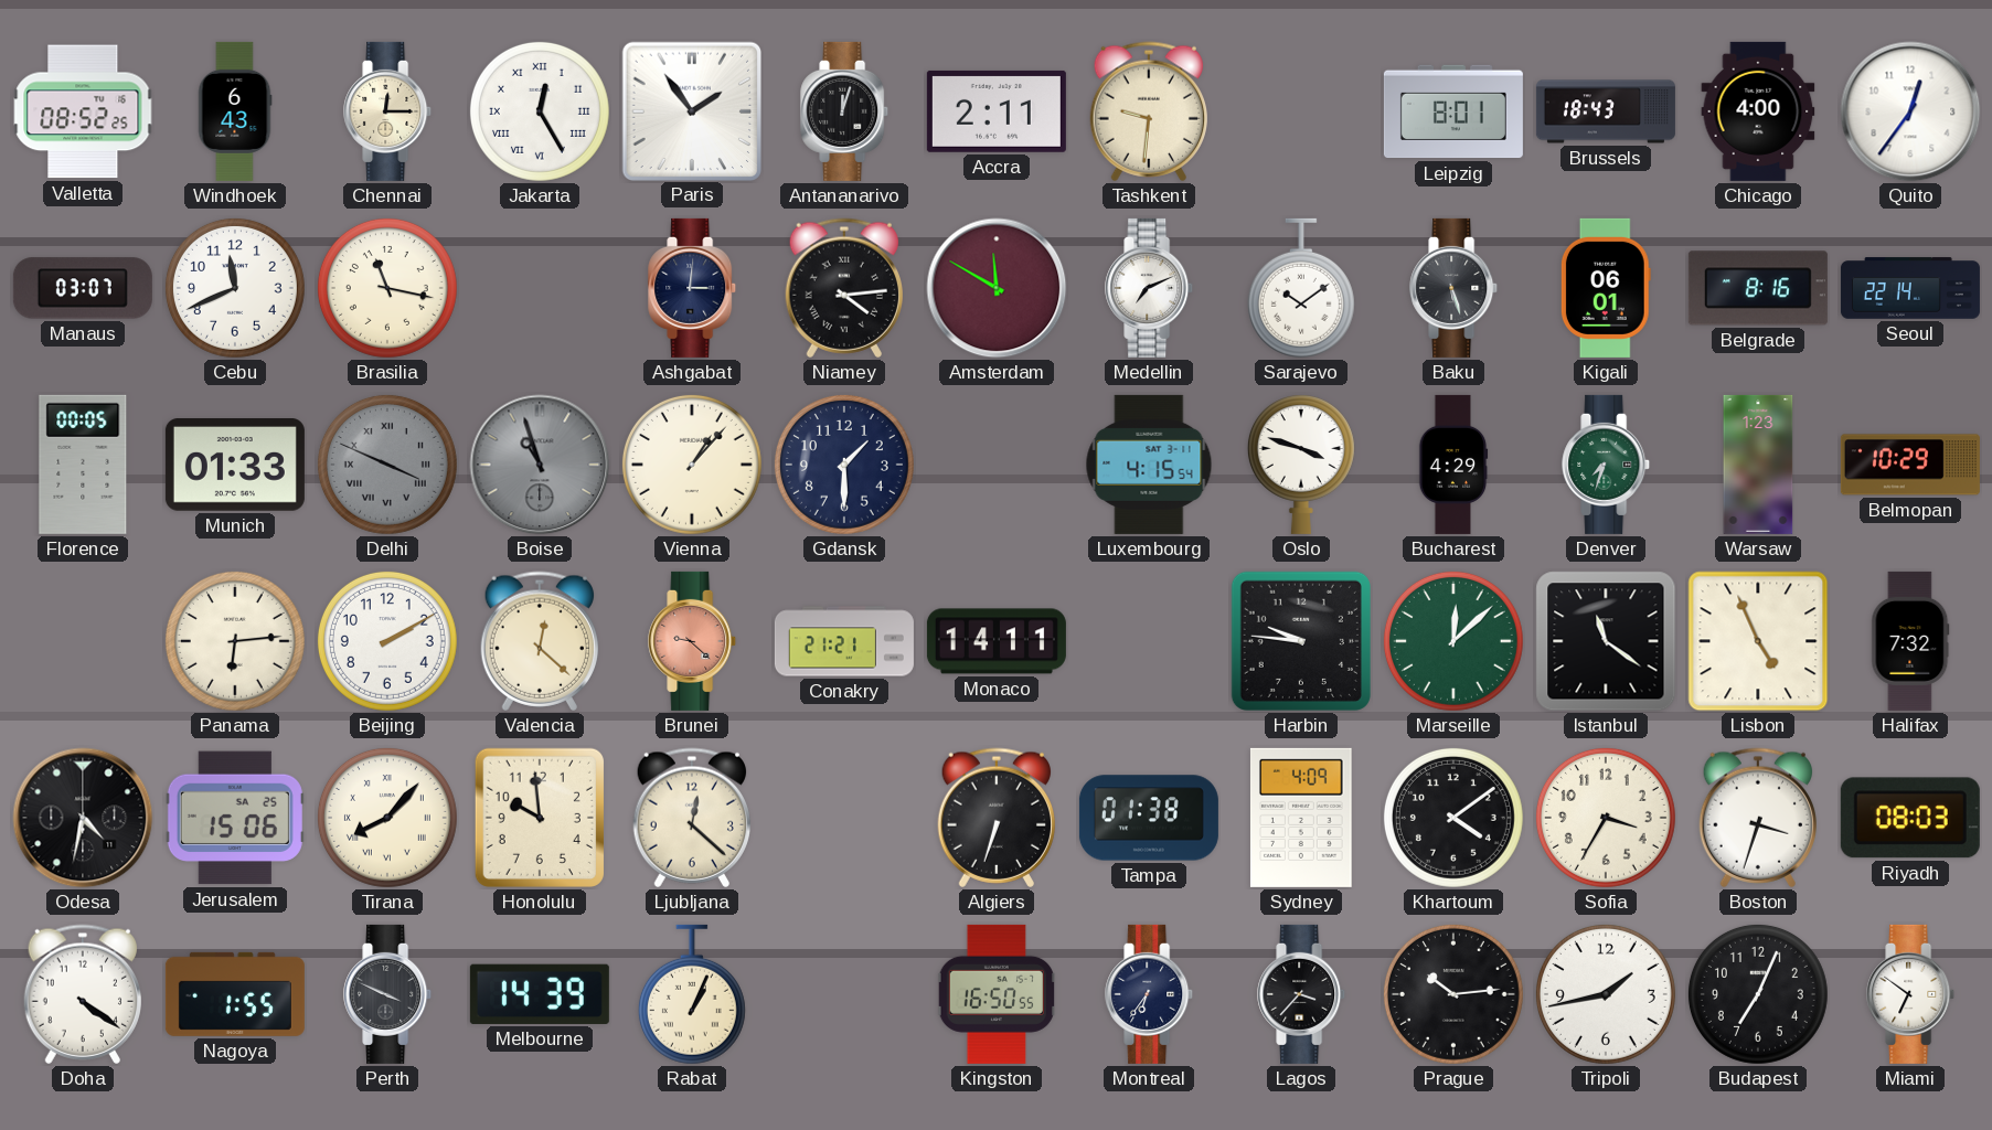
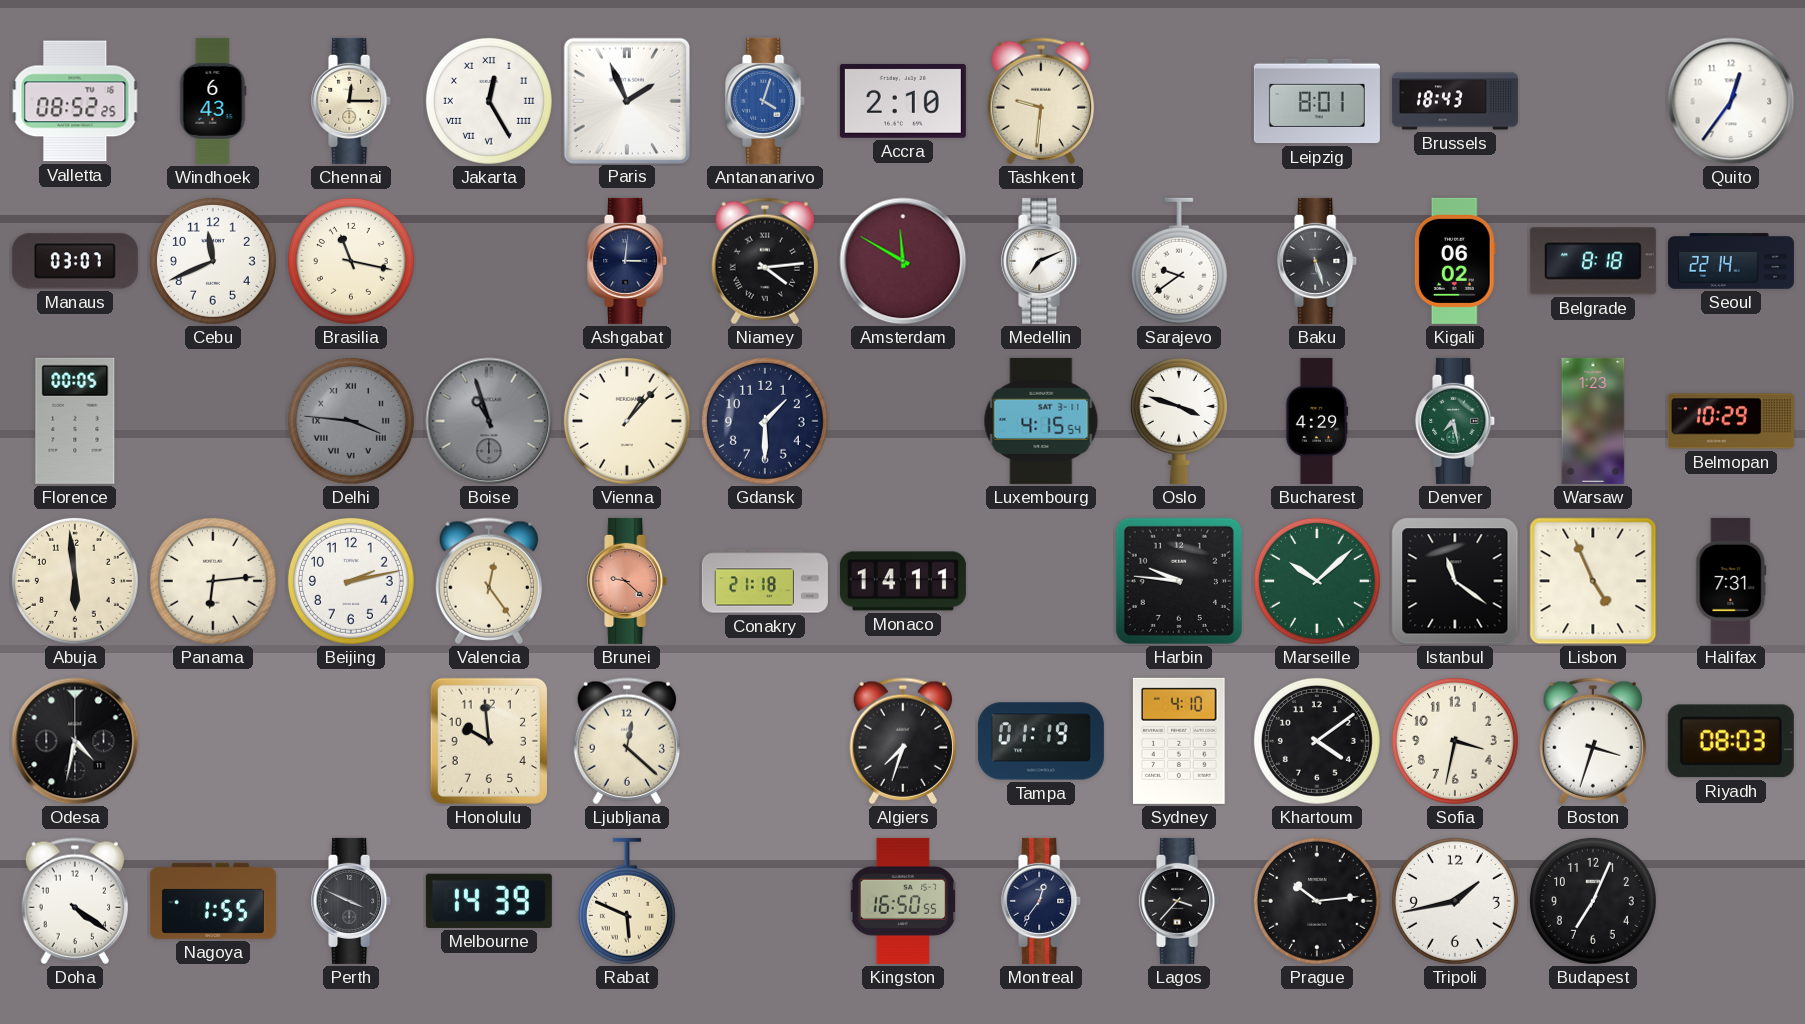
Paris: 1:54 -> 1:56 (626, 100)
Antananarivo: 12:03 -> 4:03 (766, 101)
Antananarivo dial: black -> blue (766, 101)
Accra: 2:11 -> 2:10 (903, 101)
Chicago: 4:00 -> none (1758, 111)
Sarajevo: 10:09 -> 9:39 (1179, 261)
Kigali: 06:01 -> 06:02 (1455, 261)
Belgrade: 8:16 -> 8:18 (1593, 261)
Munich: 01:33 -> none (235, 466)
Delhi: 3:49 -> 3:46 (351, 421)
Denver: 7:33 -> 7:28 (1456, 421)
Abuja: none -> 5:59 (75, 581)
Beijing: 2:10 -> 2:13 (351, 581)
Valencia: 12:22 -> 12:24 (488, 581)
Conakry: 21:21 -> 21:18 (765, 581)
Marseille: 12:08 -> 10:08 (1317, 581)
Halifax: 7:32 -> 7:31 (1731, 581)
Jerusalem: 15:06 -> none (235, 818)
Tirana: 8:07 -> none (387, 818)
Algiers: 6:33 -> 7:33 (902, 741)
Tampa: 01:38 -> 01:19 (1041, 741)
Sydney: 4:09 -> 4:10 (1179, 741)
Sofia: 3:35 -> 3:32 (1455, 741)
Rabat: 1:04 -> 5:49 (627, 901)
Montreal: 6:36 -> 12:36 (1042, 901)
Miami: 6:51 -> none (1911, 994)
